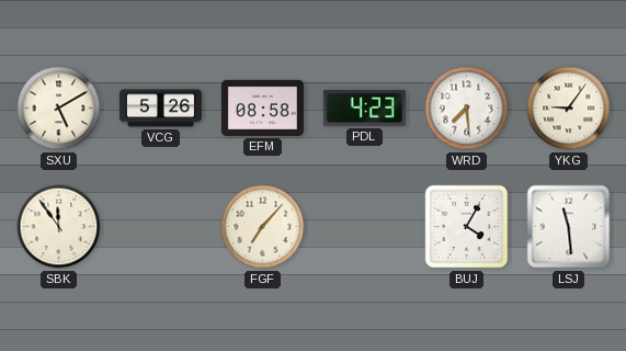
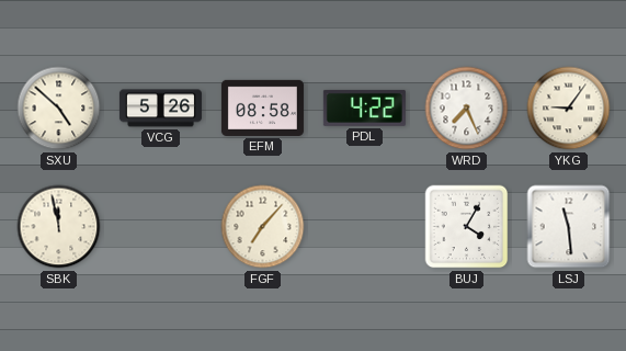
SXU: 5:10 -> 4:52 (59, 109)
PDL: 4:23 -> 4:22 (364, 107)
WRD: 7:29 -> 7:26 (467, 109)
SBK: 11:54 -> 11:58 (59, 227)
